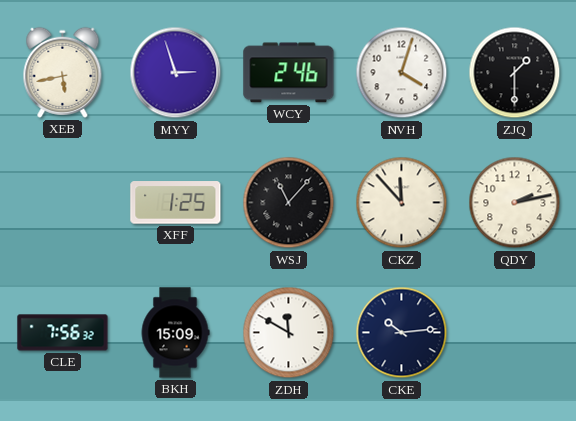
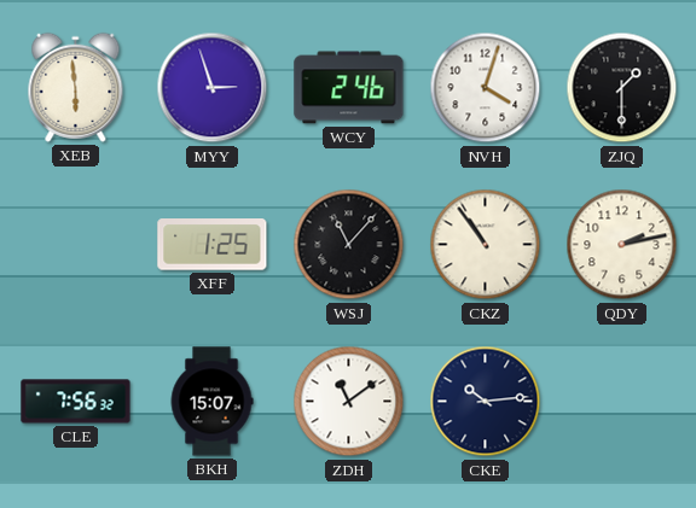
XEB: 5:43 -> 5:59 (76, 87)
CKZ: 11:53 -> 10:54 (486, 245)
BKH: 15:09 -> 15:07 (211, 402)
ZDH: 11:50 -> 11:09 (349, 402)
